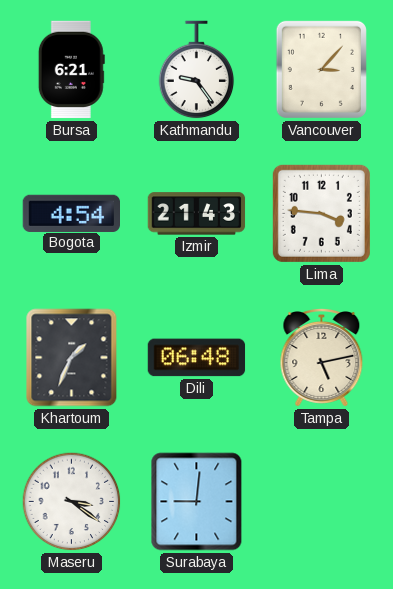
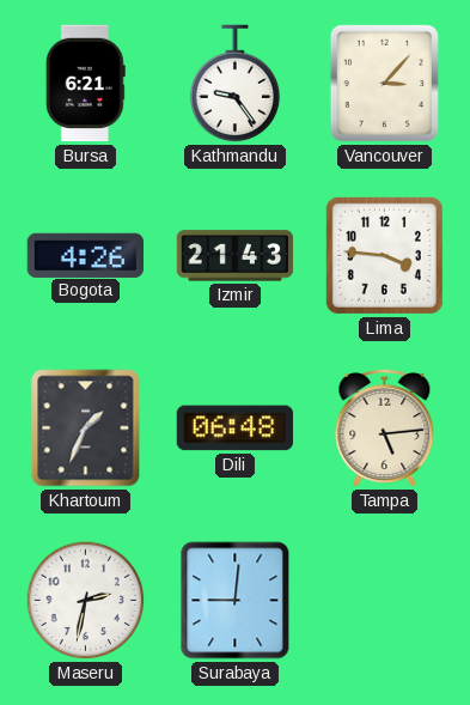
Bogota: 4:54 -> 4:26 (86, 255)
Tampa: 5:13 -> 5:14 (385, 429)
Maseru: 3:21 -> 2:32 (86, 601)
